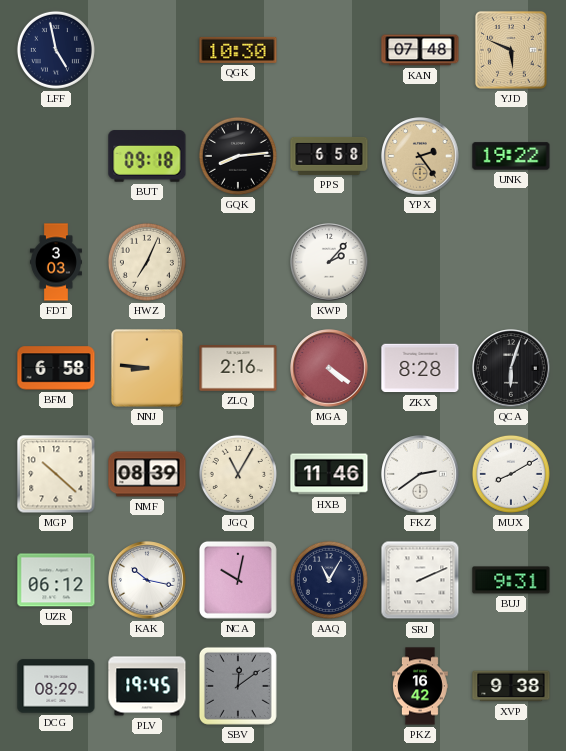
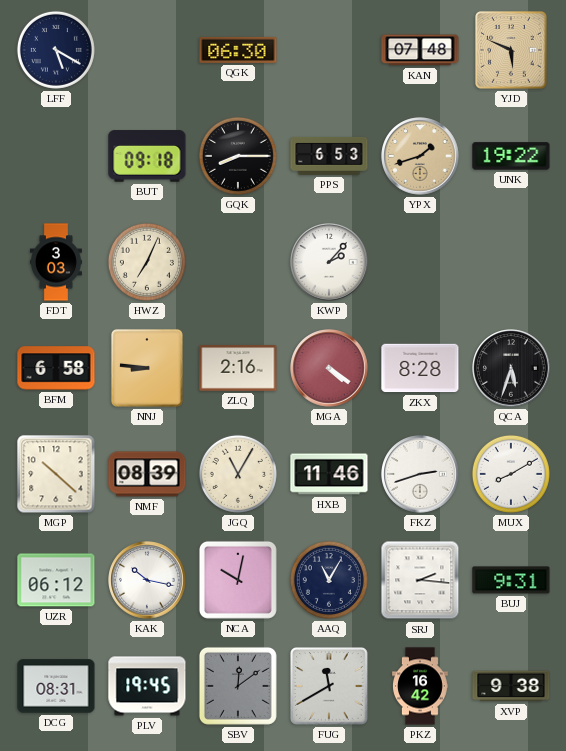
LFF: 4:58 -> 5:20 (56, 50)
QGK: 10:30 -> 06:30 (238, 50)
GQK: 8:14 -> 8:15 (238, 156)
PPS: 6:58 -> 6:53 (329, 156)
YPX: 2:24 -> 1:42 (420, 156)
QCA: 6:03 -> 5:33 (511, 368)
FKZ: 2:39 -> 2:42 (420, 474)
SRJ: 2:11 -> 2:16 (420, 580)
DCG: 08:29 -> 08:31 (56, 686)
FUG: none -> 11:40 (330, 687)
